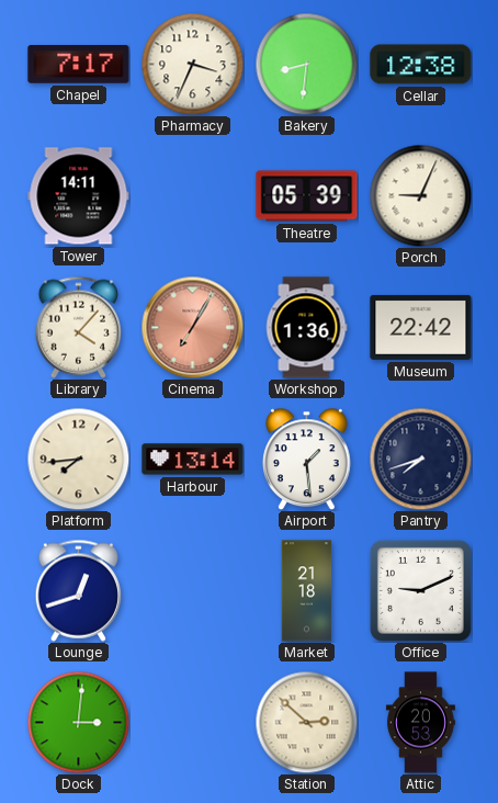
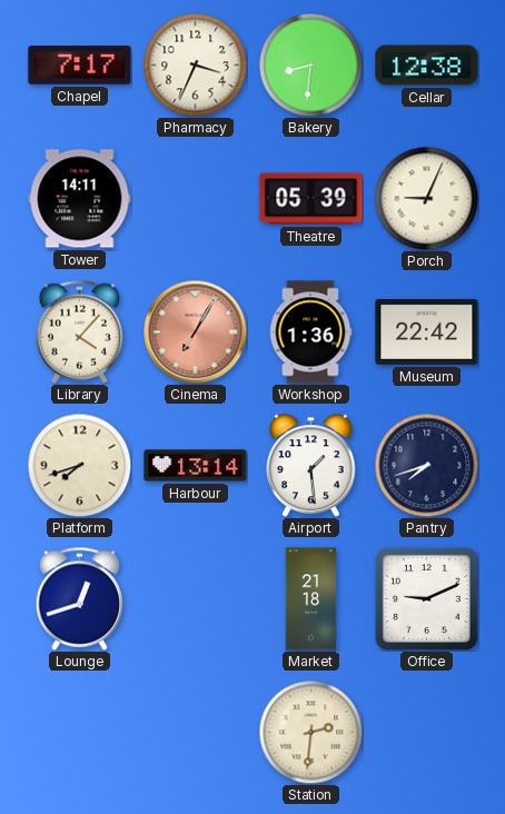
Platform: 7:44 -> 7:42 (79, 465)
Dock: 3:01 -> none (78, 722)
Station: 2:52 -> 2:31 (310, 732)
Attic: 20:53 -> none (420, 723)
